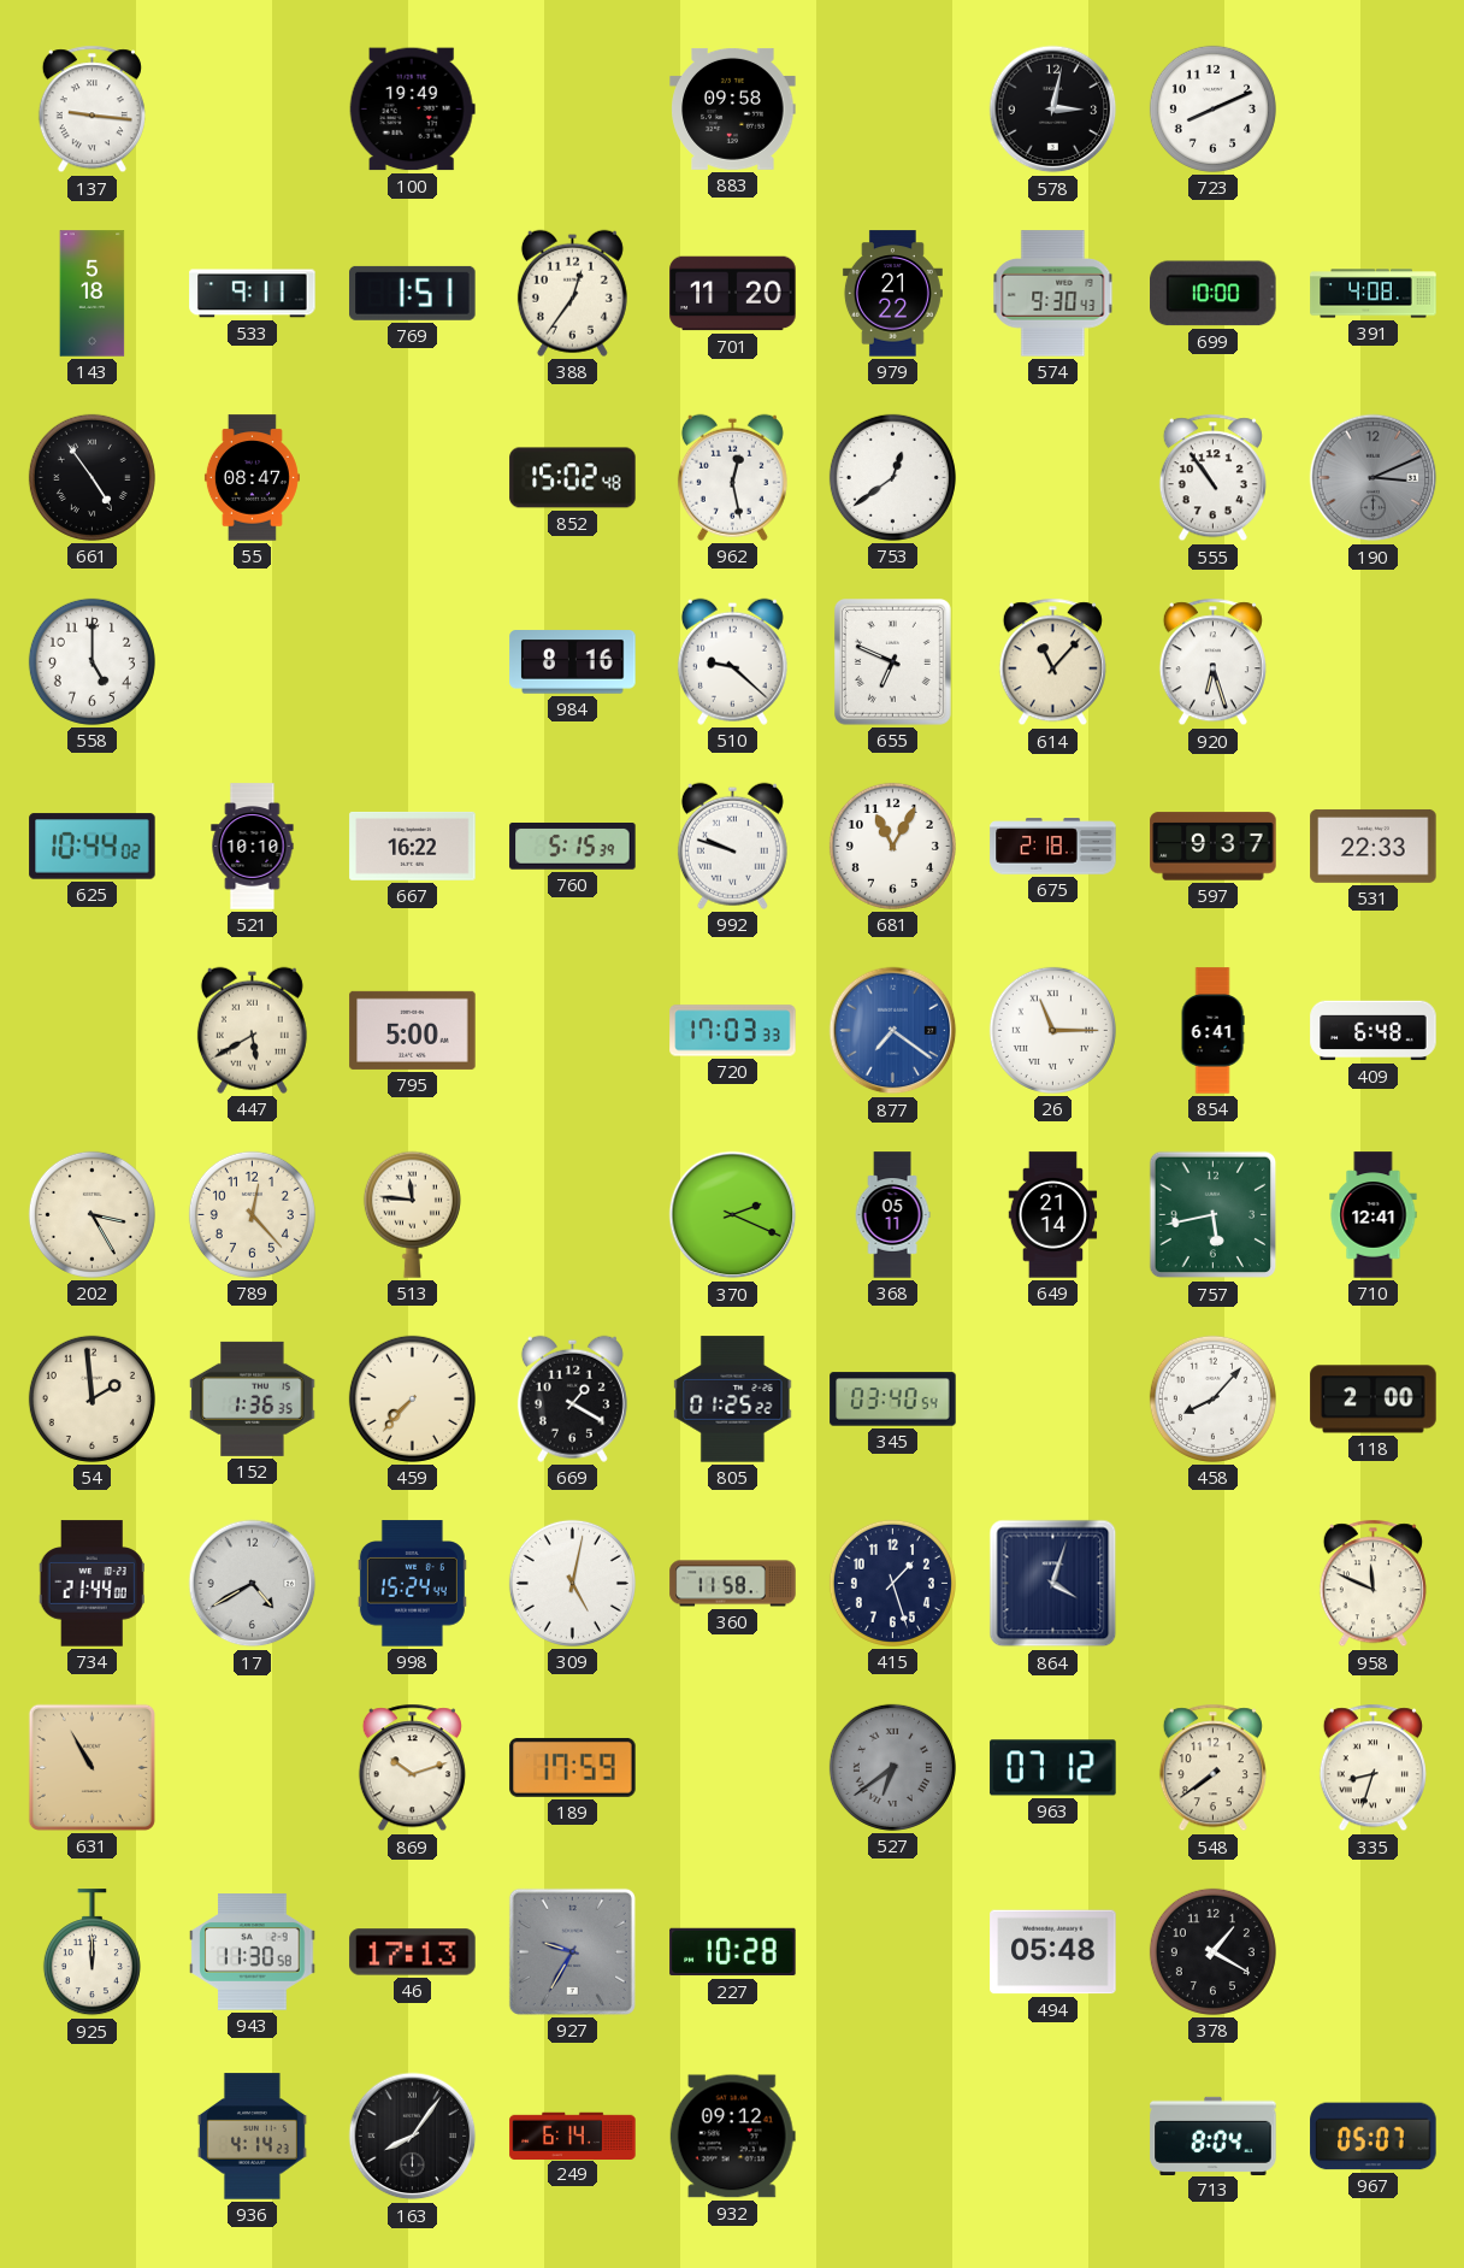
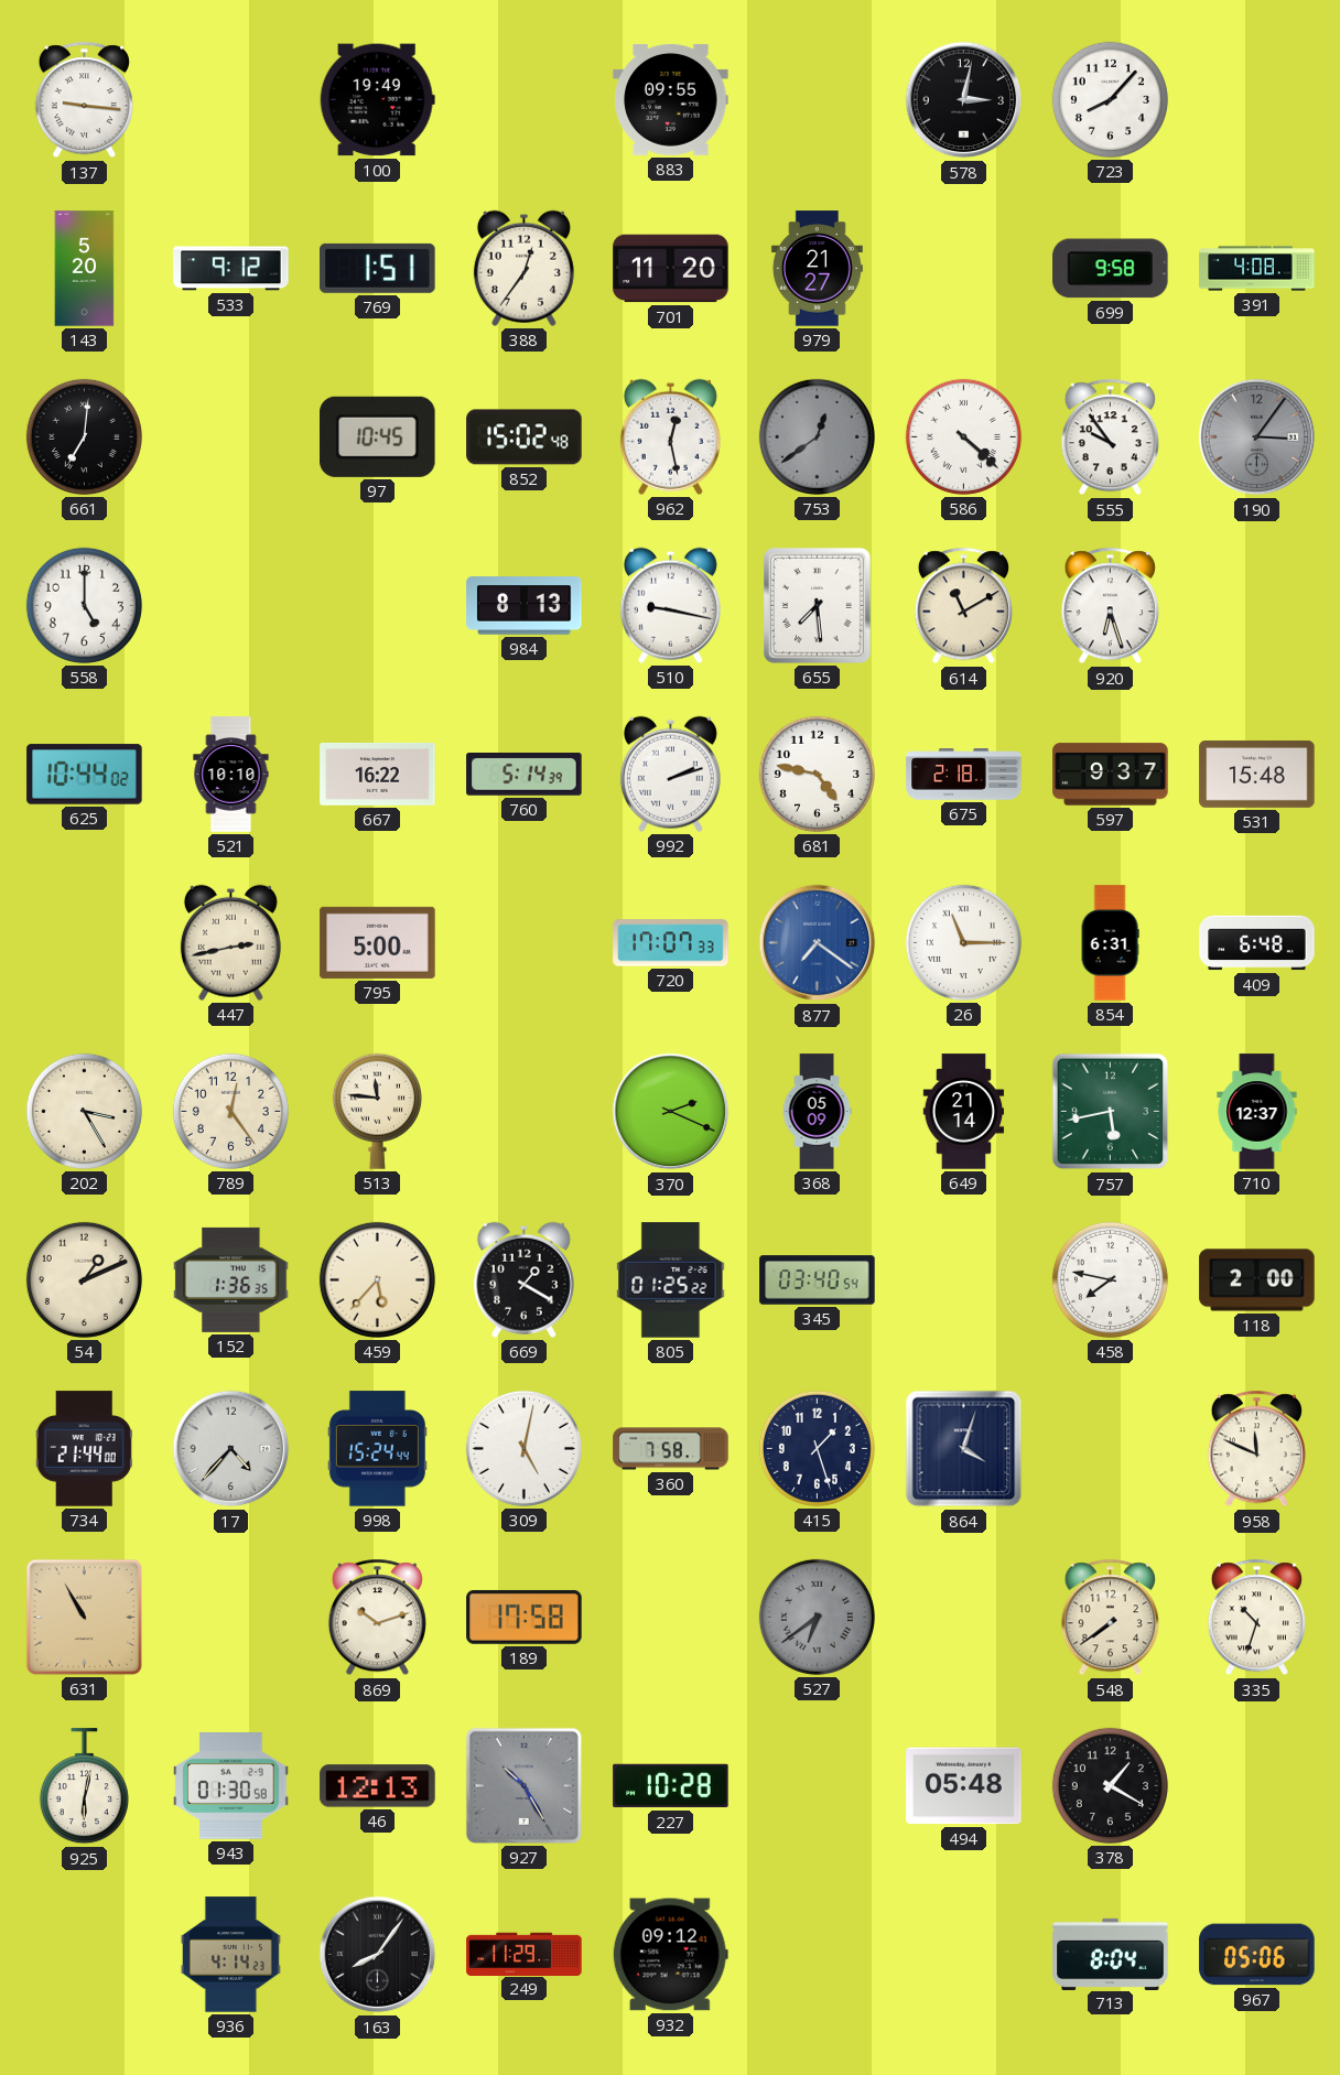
883: 09:58 -> 09:55 (671, 99)
723: 8:11 -> 8:07 (1110, 99)
143: 5:18 -> 5:20 (85, 269)
533: 9:11 -> 9:12 (231, 269)
979: 21:22 -> 21:27 (817, 269)
574: 9:30 -> none (1053, 294)
699: 10:00 -> 9:58 (1111, 269)
661: 4:54 -> 7:01 (84, 436)
55: 08:47 -> none (252, 478)
97: none -> 10:45 (378, 436)
753 dial: white -> grey (817, 436)
586: none -> 4:22 (963, 436)
555: 10:54 -> 9:54 (1110, 437)
190: 3:11 -> 3:06 (1257, 437)
984: 8:16 -> 8:13 (525, 606)
510: 9:22 -> 9:17 (670, 605)
655: 6:49 -> 7:29 (818, 606)
614: 11:07 -> 11:10 (963, 606)
760: 5:15 -> 5:14 (525, 775)
992: 9:48 -> 2:12 (670, 774)
681: 11:05 -> 4:47 (817, 774)
531: 22:33 -> 15:48 (1257, 774)
447: 5:40 -> 2:43 (230, 942)
720: 17:03 -> 17:07 (671, 943)
854: 6:41 -> 6:31 (1110, 943)
789: 12:23 -> 12:24 (230, 1111)
368: 05:11 -> 05:09 (817, 1112)
710: 12:41 -> 12:37 (1257, 1112)
54: 1:59 -> 1:11 (84, 1279)
459: 7:37 -> 5:37 (377, 1279)
458: 8:07 -> 7:47 (1110, 1279)
17: 4:40 -> 4:37 (231, 1449)
360: 11:58 -> 7:58 (671, 1449)
189: 17:59 -> 17:58 (525, 1617)
963: 07:12 -> none (1053, 1768)
335: 8:33 -> 10:33 (1256, 1618)
925: 12:00 -> 6:02 (84, 1786)
943: 11:30 -> 01:30 (231, 1786)
46: 17:13 -> 12:13 (378, 1786)
927: 9:35 -> 10:25 (523, 1785)
249: 6:14 -> 11:29 (525, 1954)
967: 05:07 -> 05:06 (1257, 1955)
